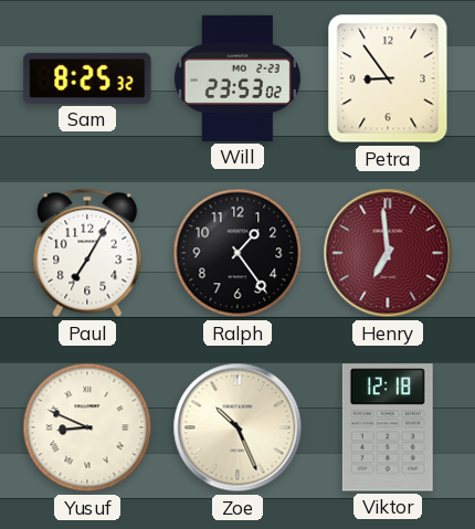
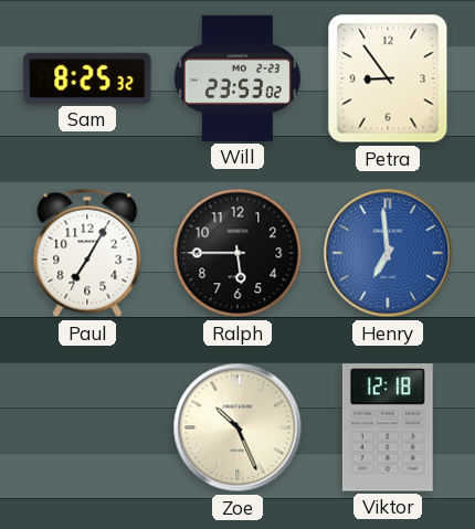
Ralph: 1:24 -> 5:45 (237, 253)
Henry dial: burgundy -> blue (388, 253)
Yusuf: 8:49 -> none (87, 427)
